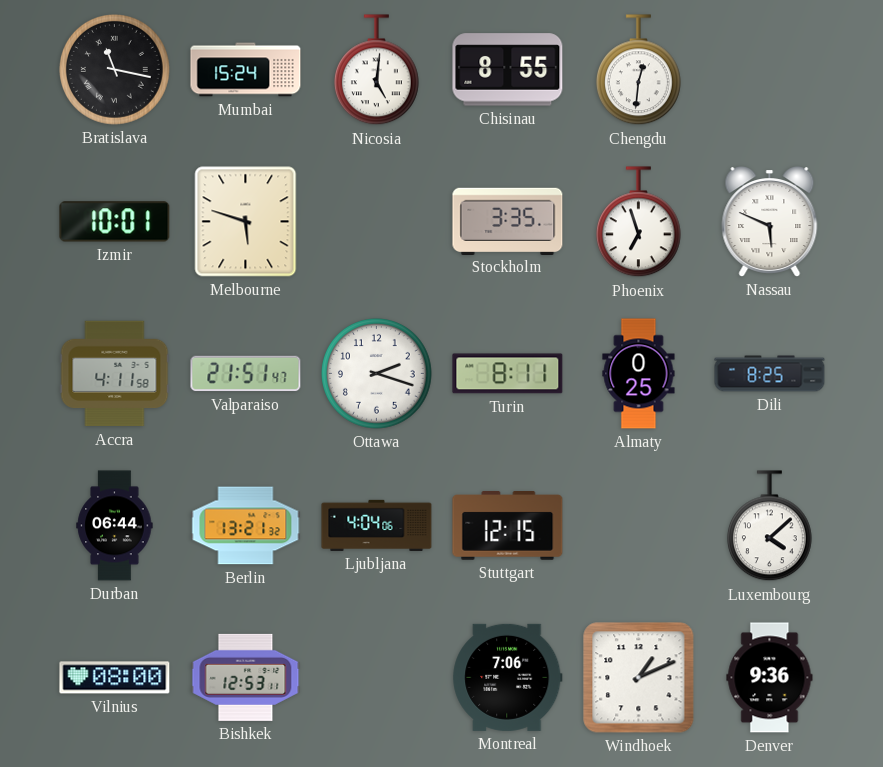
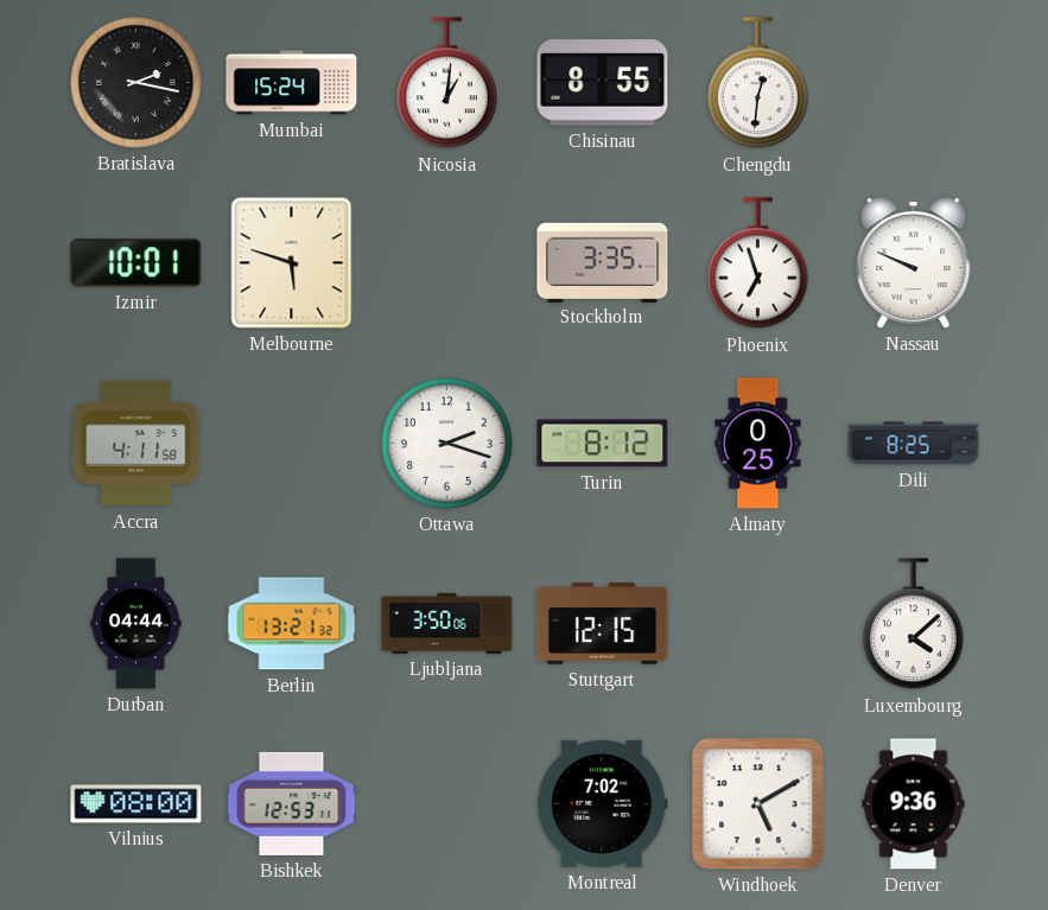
Bratislava: 11:17 -> 2:17 (136, 83)
Nicosia: 5:01 -> 1:01 (446, 83)
Nassau: 5:49 -> 9:49 (914, 263)
Valparaiso: 21:51 -> none (246, 374)
Turin: 8:11 -> 8:12 (603, 444)
Durban: 06:44 -> 04:44 (136, 624)
Ljubljana: 4:04 -> 3:50 (447, 623)
Montreal: 7:06 -> 7:02 (603, 803)
Windhoek: 1:11 -> 5:10 (758, 804)
